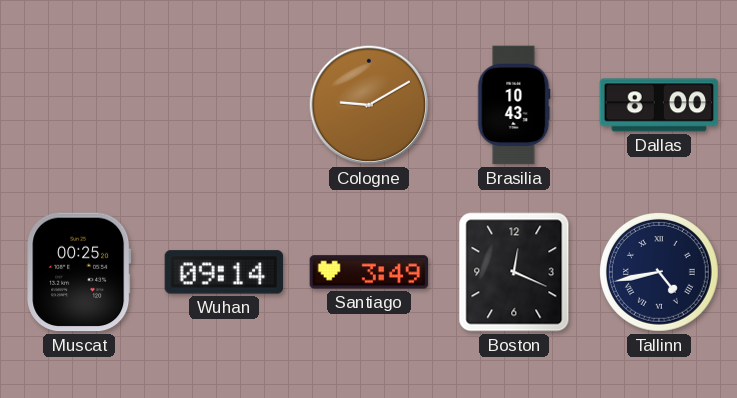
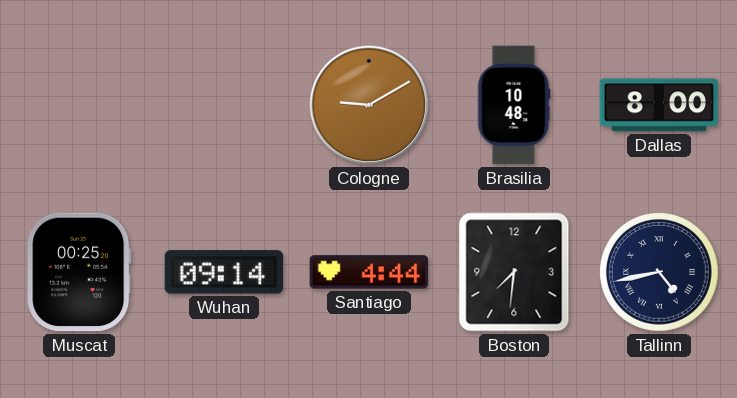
Brasilia: 10:43 -> 10:48 (514, 105)
Santiago: 3:49 -> 4:44 (369, 272)
Boston: 12:19 -> 7:31 (514, 272)
